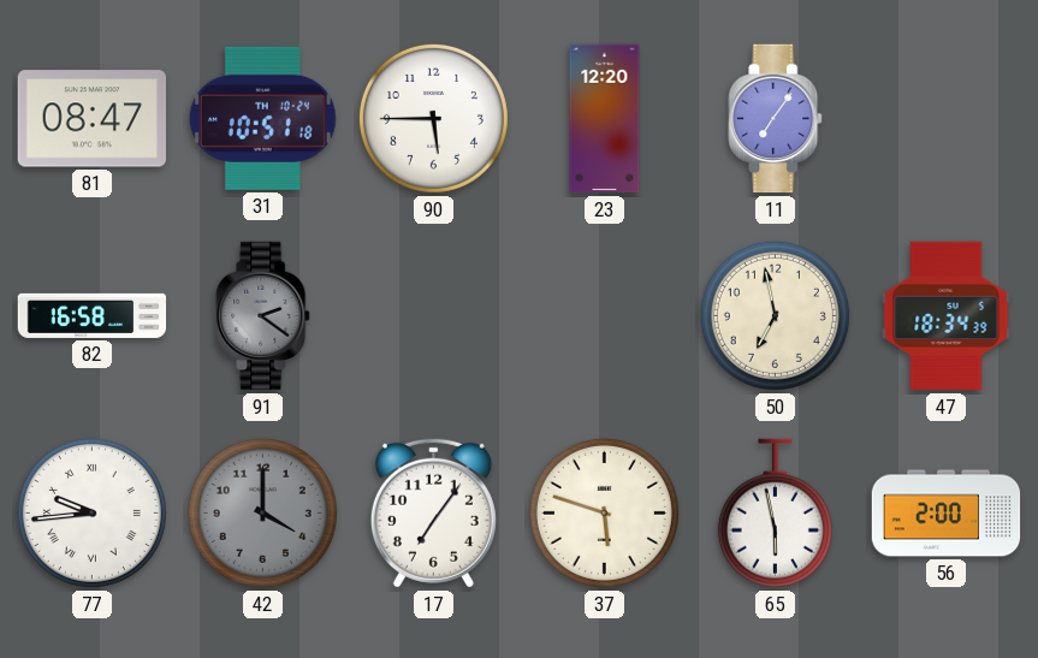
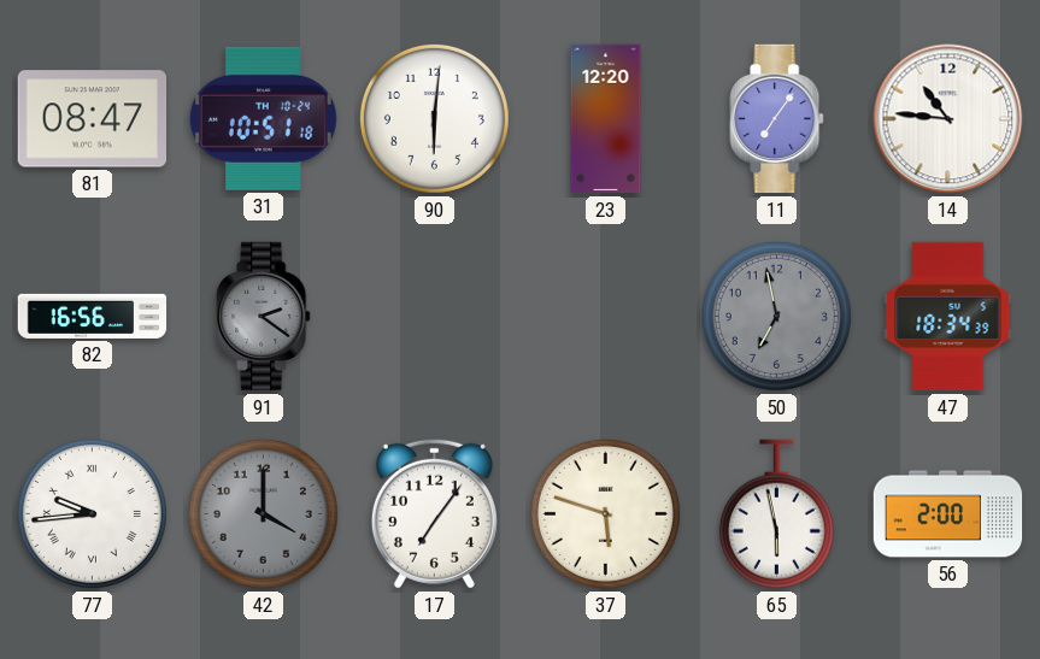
90: 5:45 -> 6:01 (434, 118)
14: none -> 10:46 (948, 119)
82: 16:58 -> 16:56 (93, 316)
50 dial: cream -> grey (776, 316)
